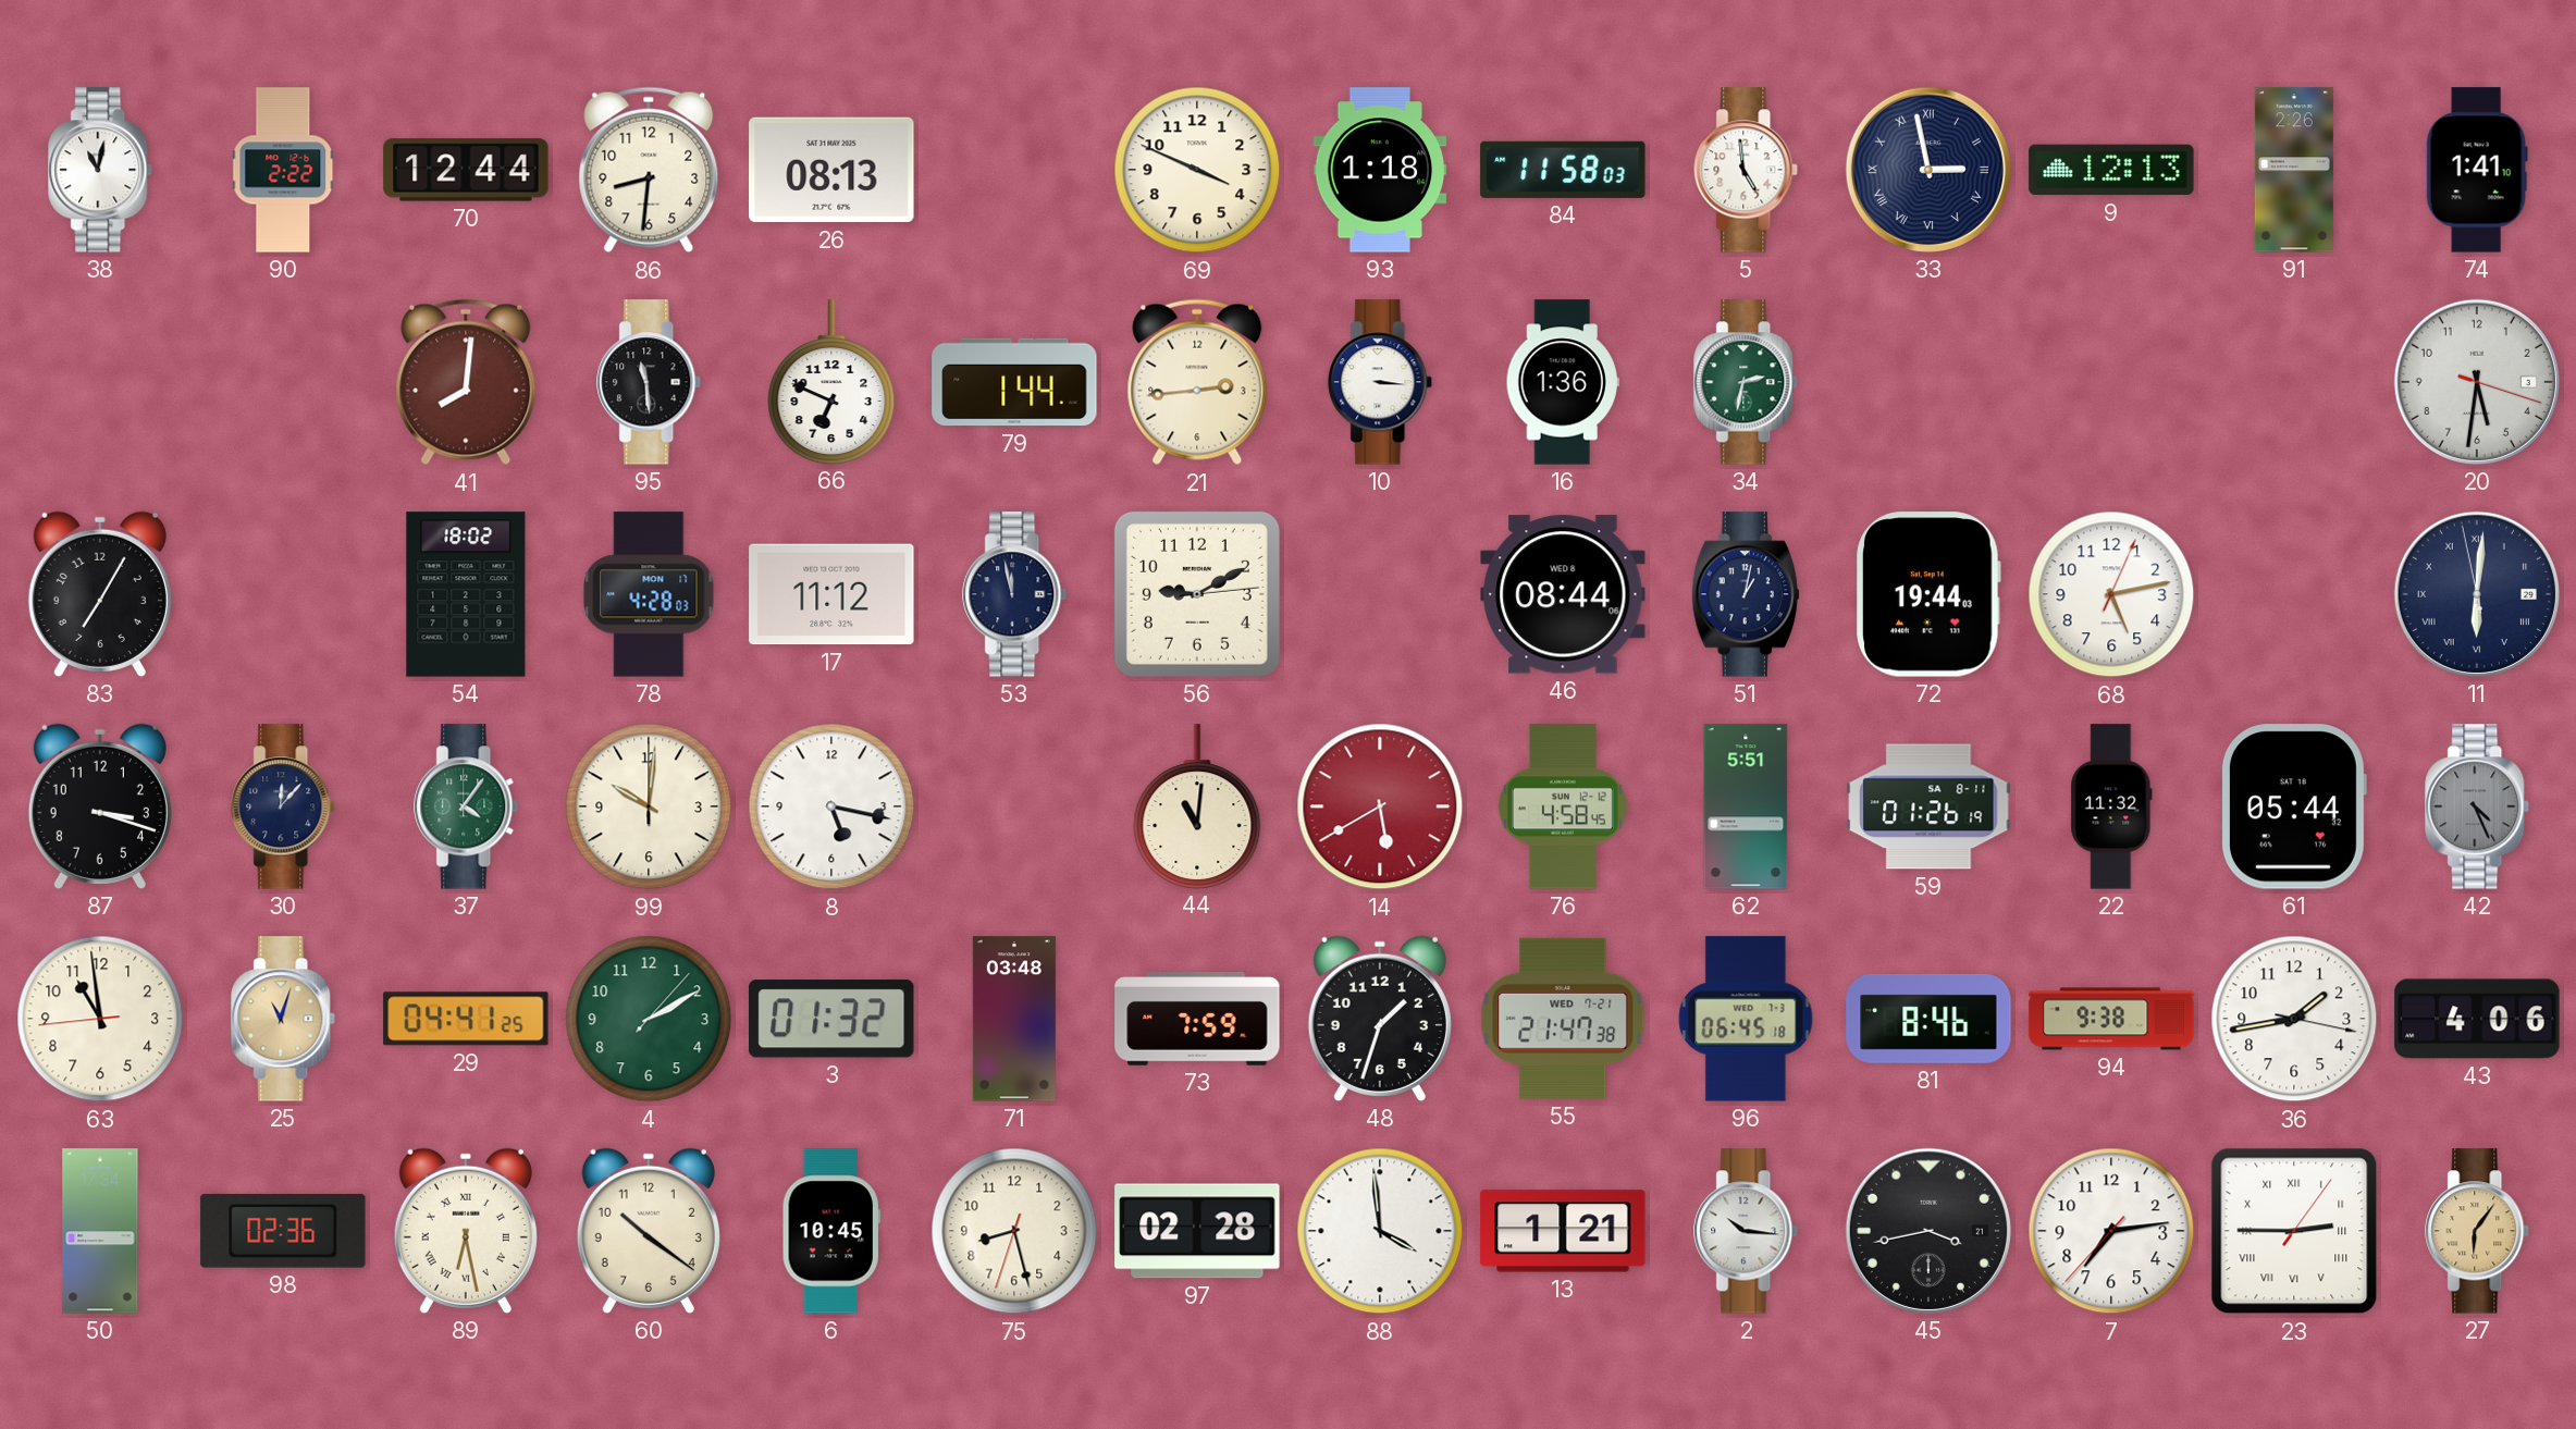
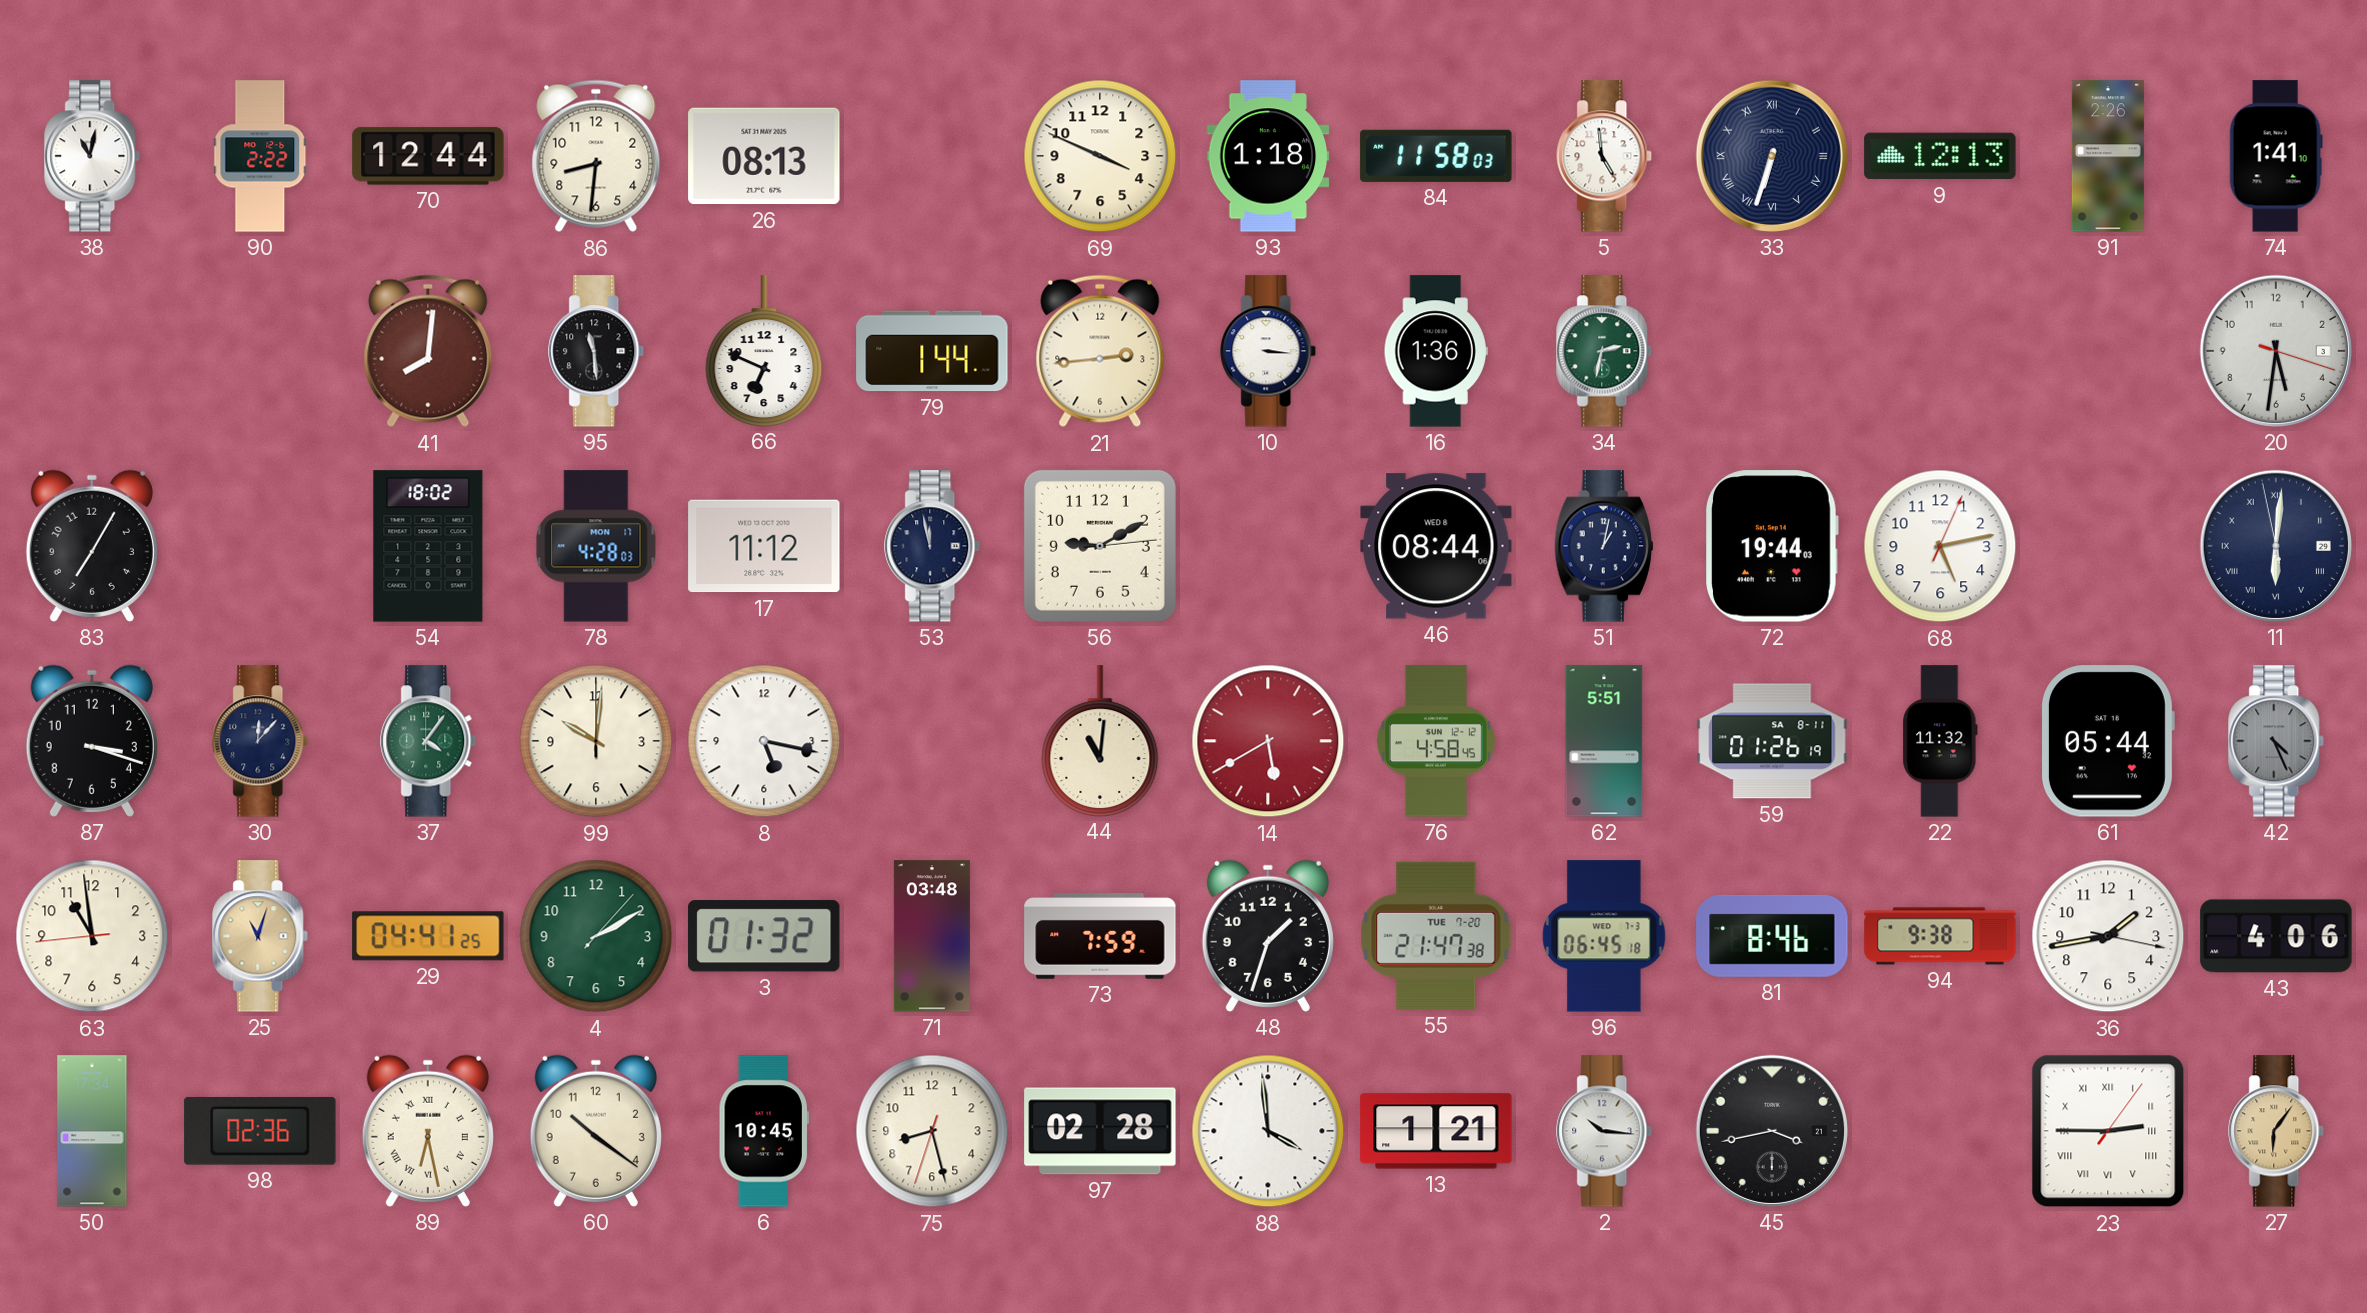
33: 2:58 -> 6:33 (1772, 156)
55 date: WED 7-21 -> TUE 7-20 (1436, 936)
7: 7:13 -> none (2111, 1231)
